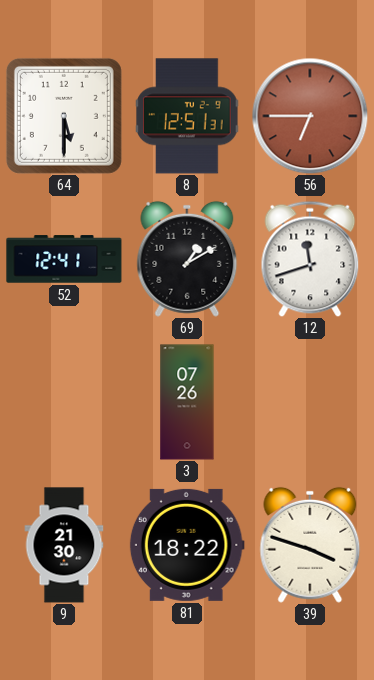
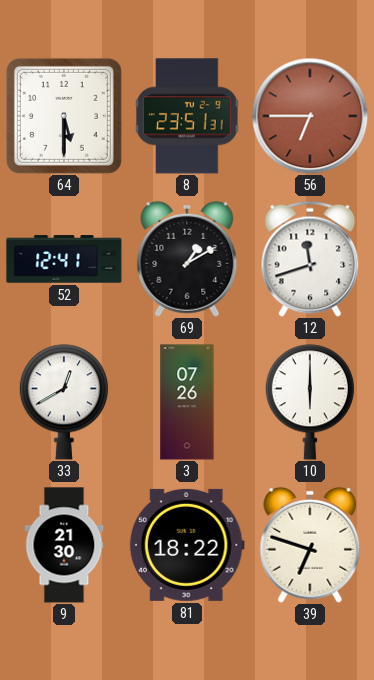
8: 12:51 -> 23:51 (187, 116)
33: none -> 12:40 (64, 402)
10: none -> 6:00 (310, 402)
39: 3:48 -> 6:48 (310, 545)
